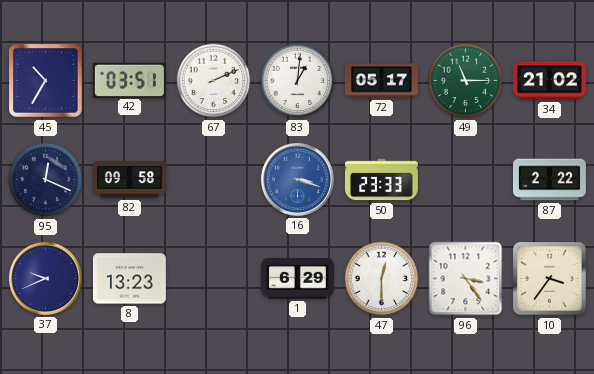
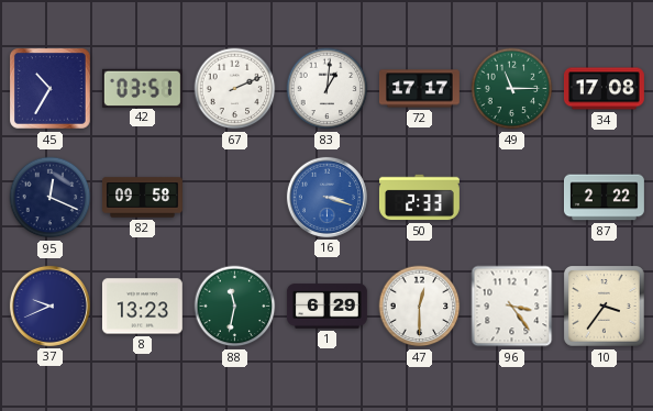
72: 05:17 -> 17:17 (420, 89)
34: 21:02 -> 17:08 (604, 89)
50: 23:33 -> 2:33 (419, 198)
88: none -> 11:32 (235, 307)
